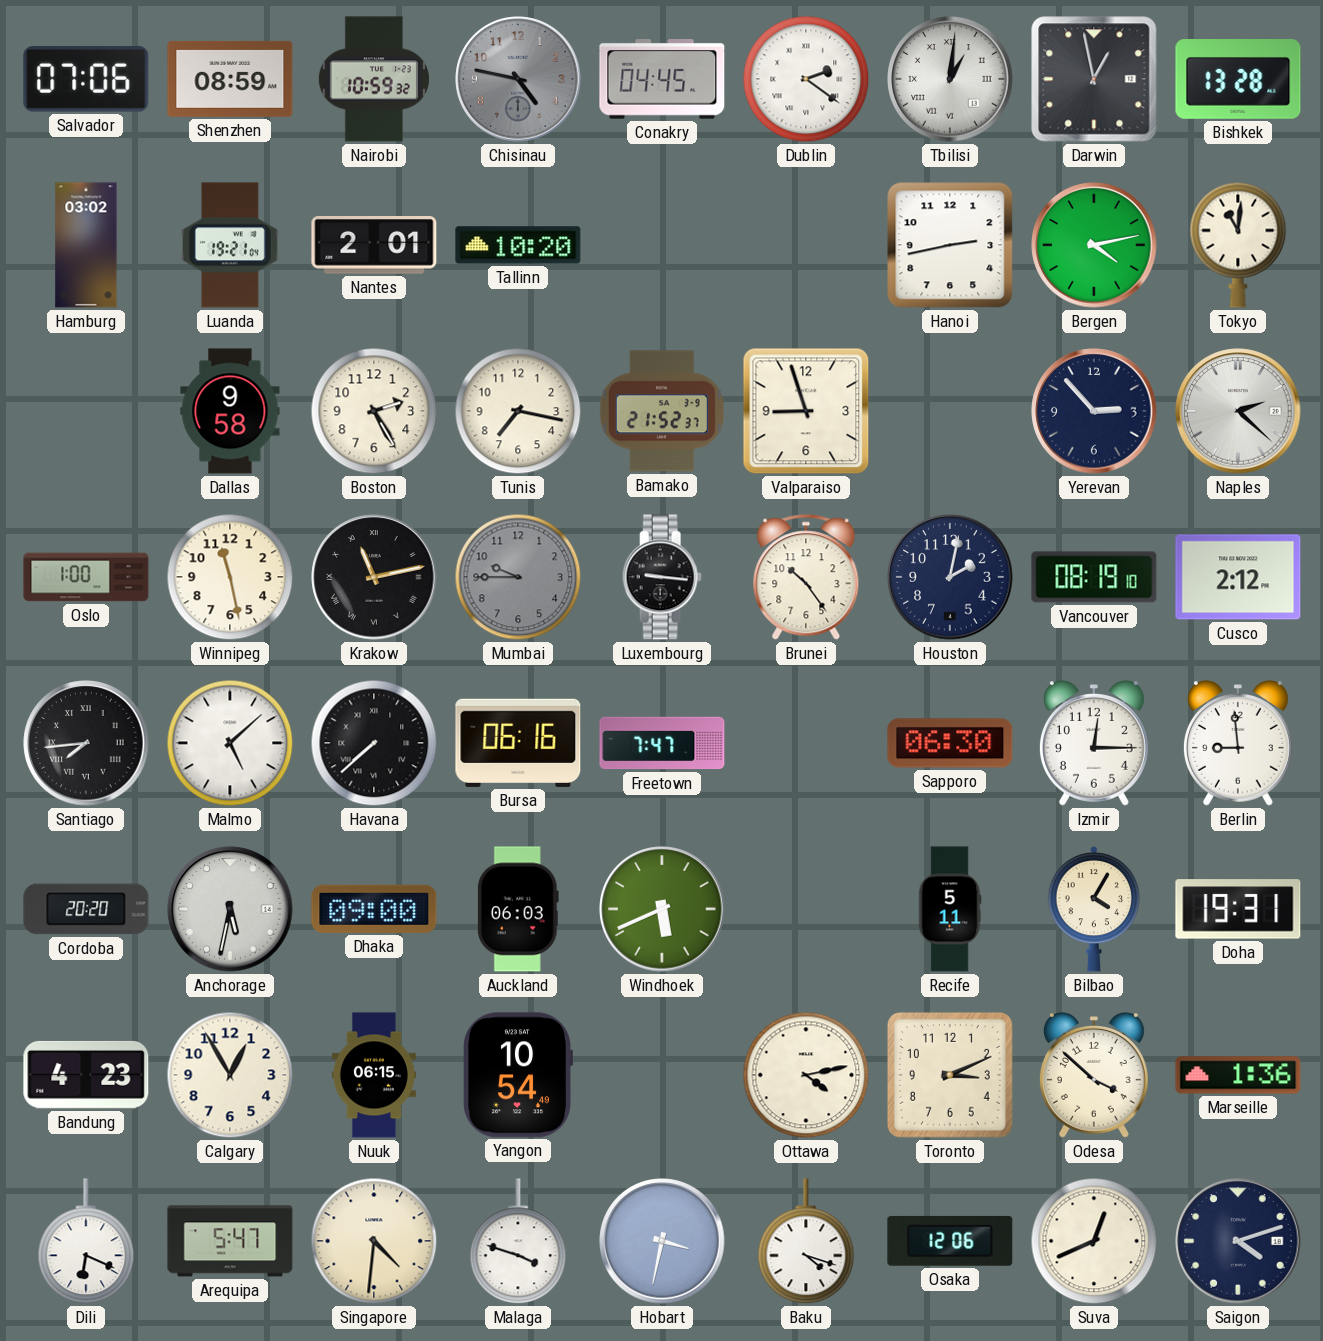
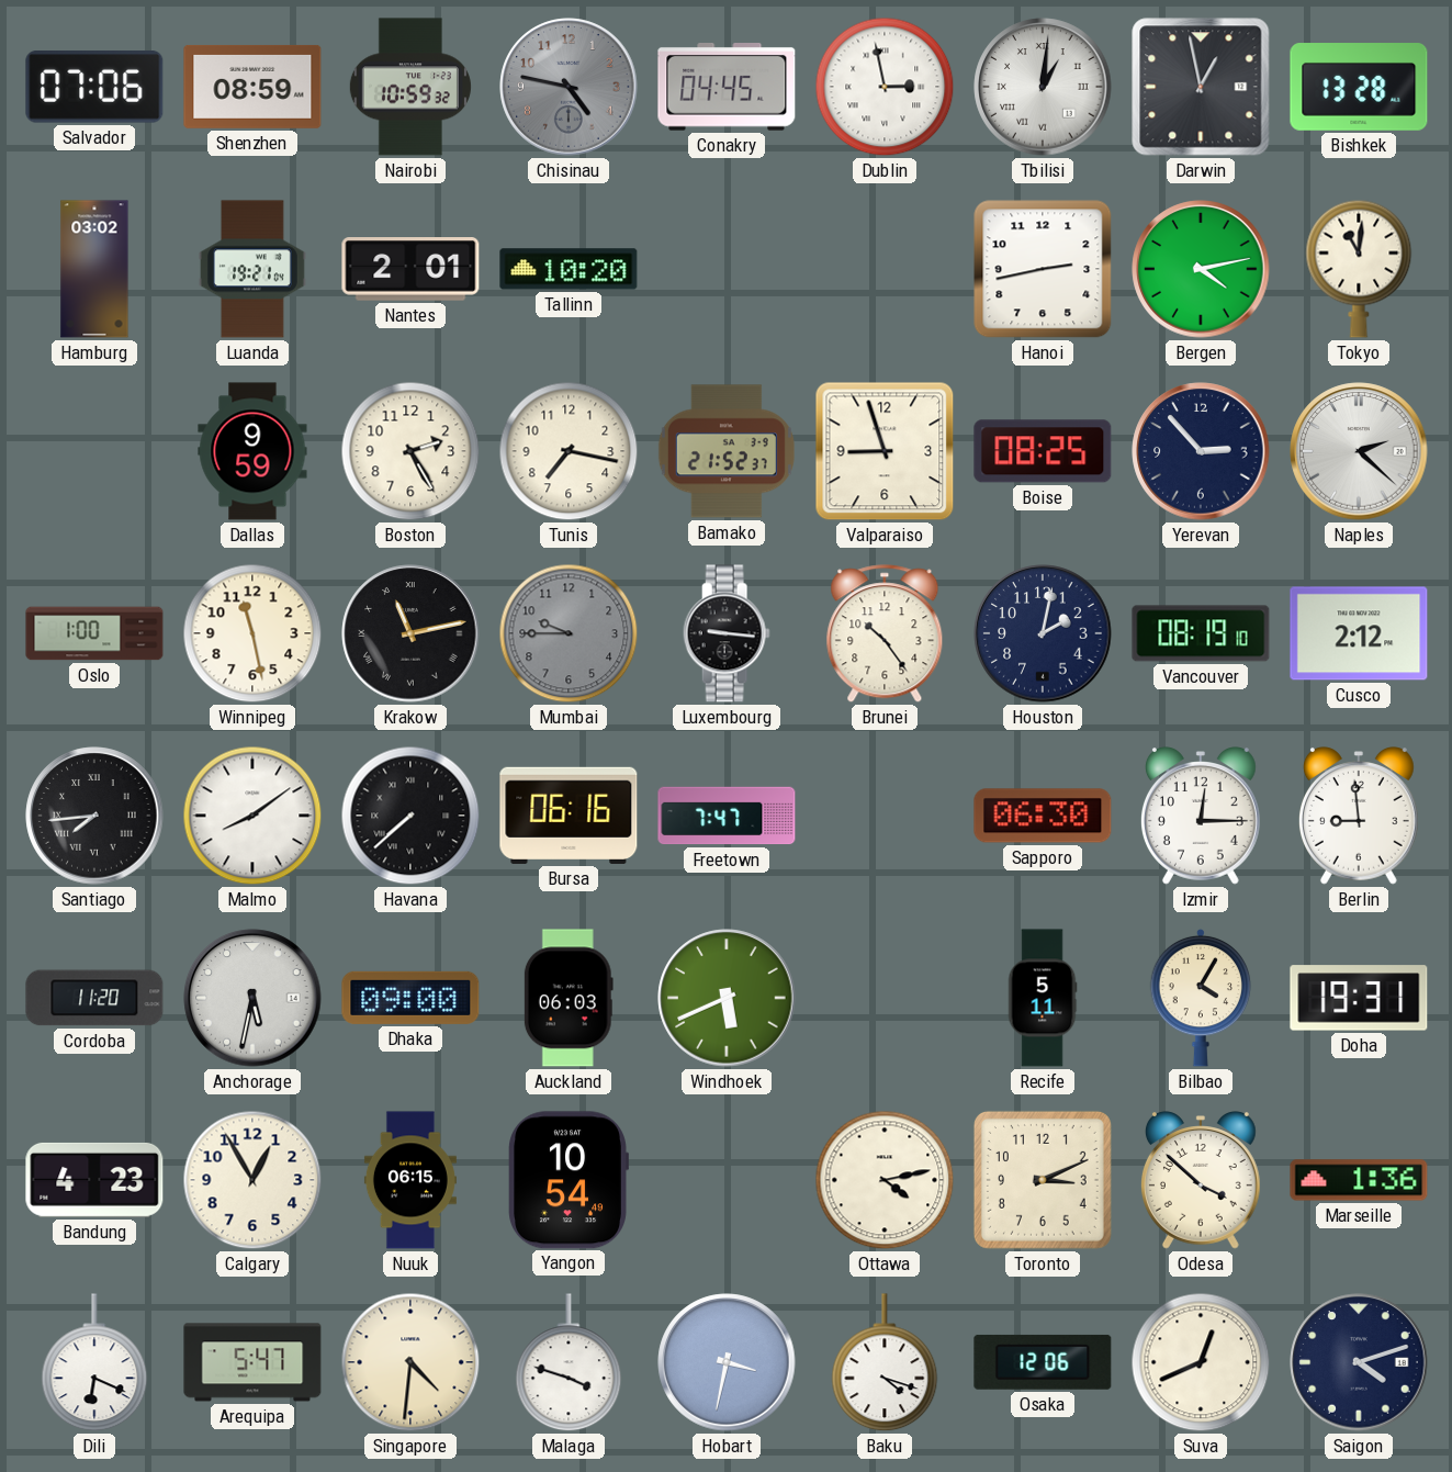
Dublin: 2:21 -> 2:58 (885, 87)
Dallas: 9:58 -> 9:59 (252, 451)
Boise: none -> 08:25 (1043, 451)
Malmo: 5:08 -> 8:09 (252, 816)
Cordoba: 20:20 -> 11:20 (94, 998)
